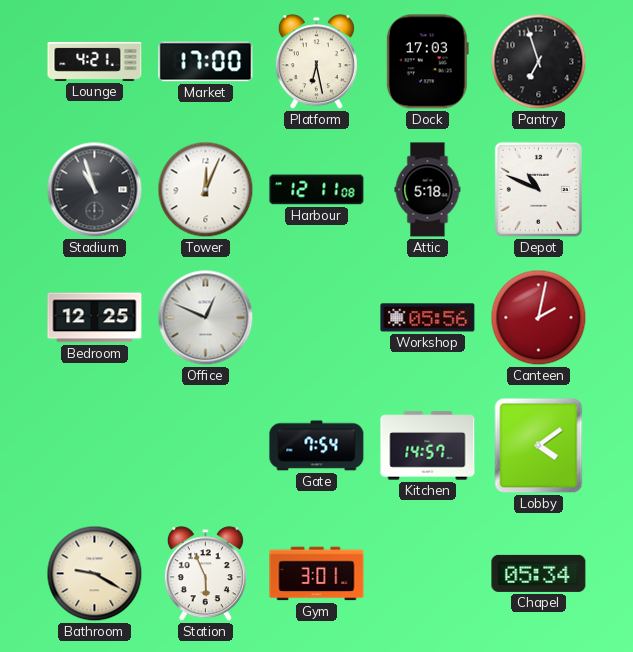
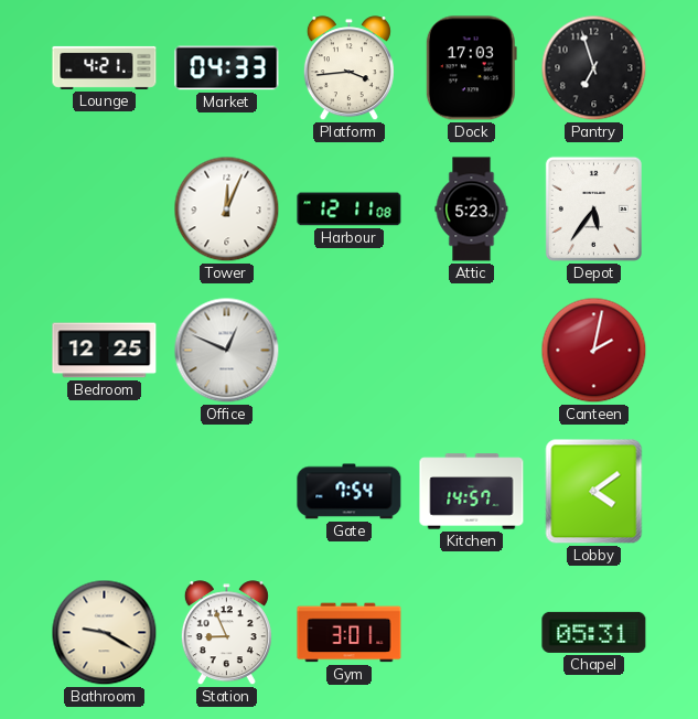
Market: 17:00 -> 04:33 (227, 68)
Platform: 6:28 -> 3:44 (348, 68)
Stadium: 10:57 -> none (95, 190)
Attic: 5:18 -> 5:23 (472, 210)
Depot: 10:49 -> 5:36 (593, 208)
Workshop: 05:56 -> none (428, 318)
Station: 5:56 -> 8:56 (226, 633)
Chapel: 05:34 -> 05:31 (594, 632)
